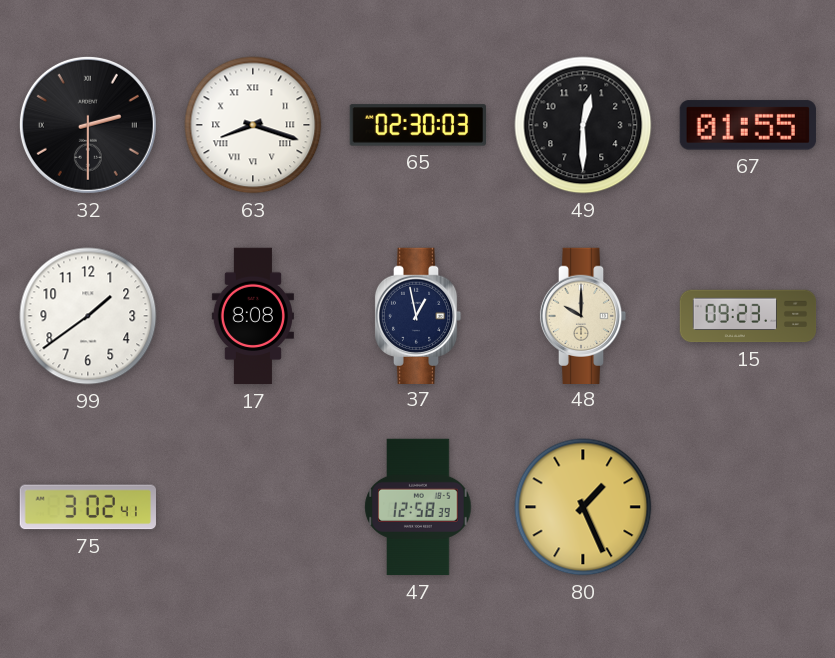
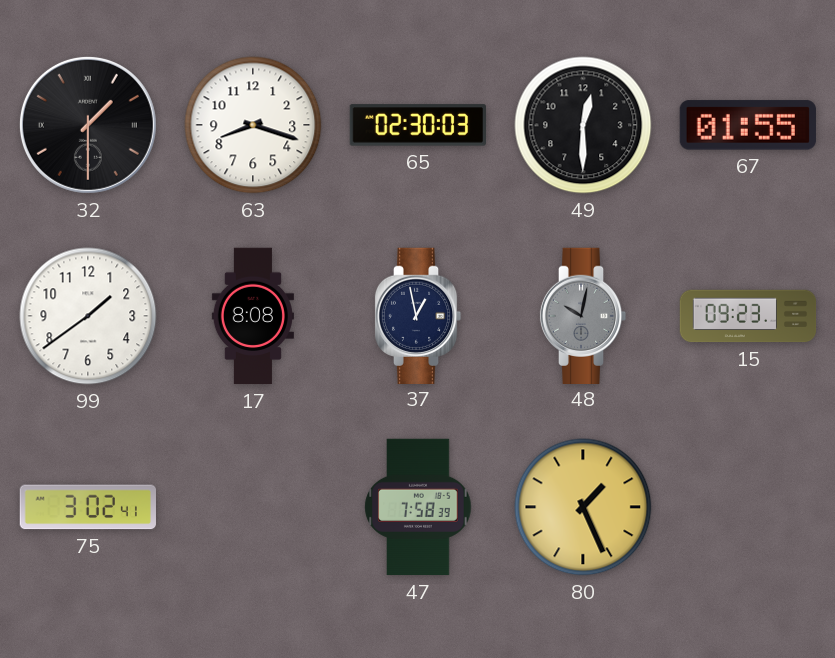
32: 2:30 -> 1:30 (88, 125)
63 numerals: Roman -> Arabic (253, 125)
48: 10:00 -> 10:02 (583, 315)
48 dial: cream -> grey (583, 315)
47: 12:58 -> 7:58 (418, 507)
